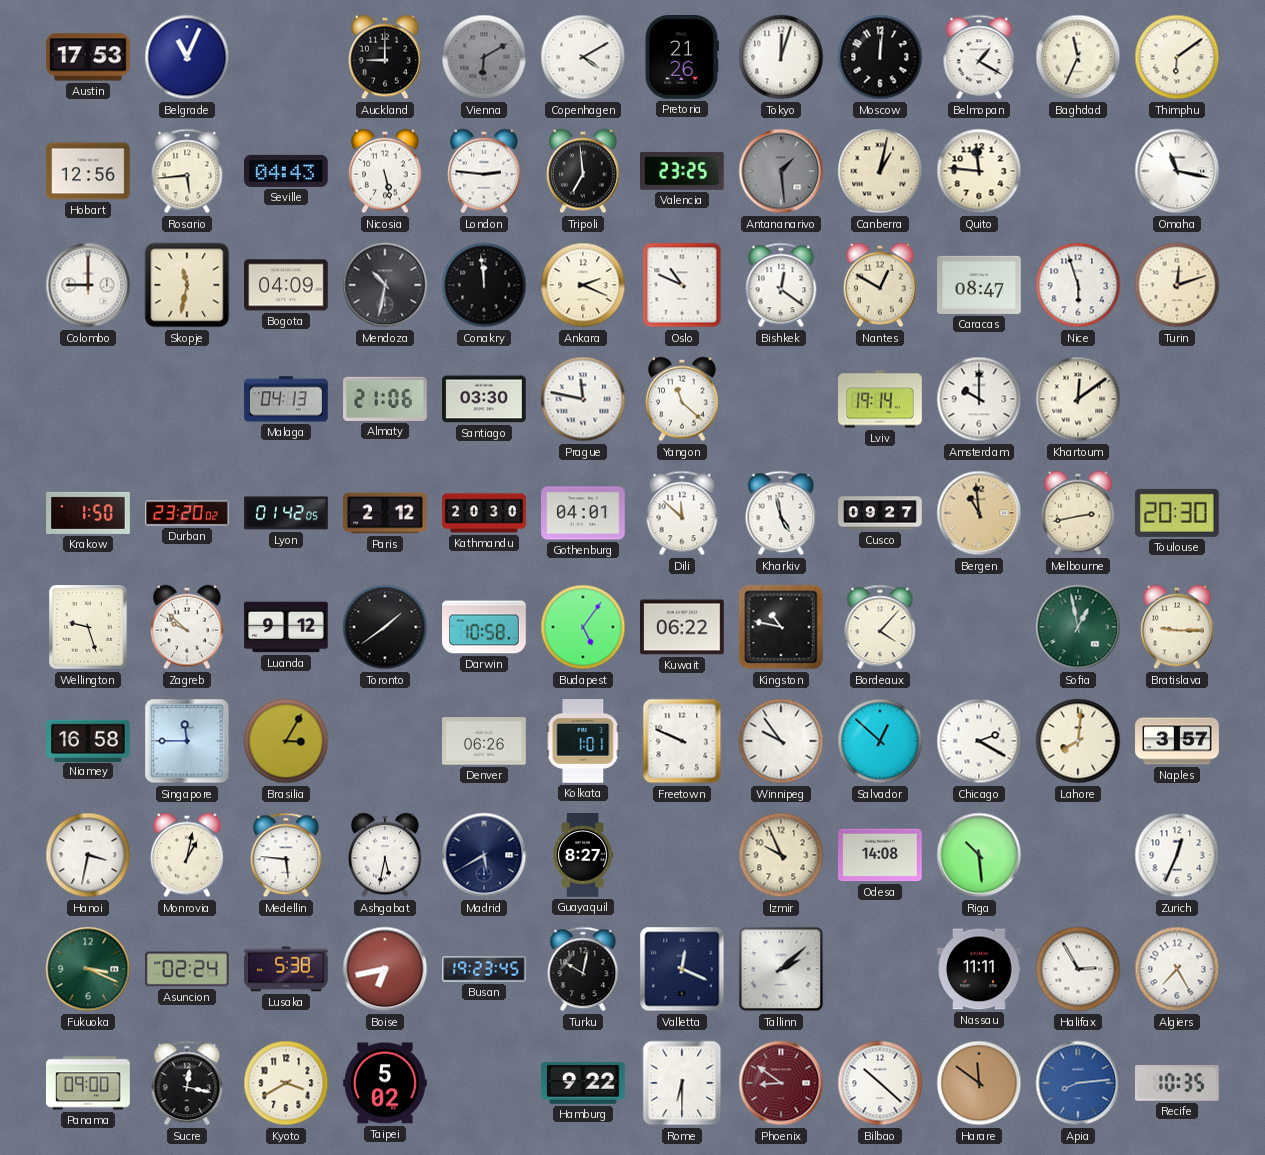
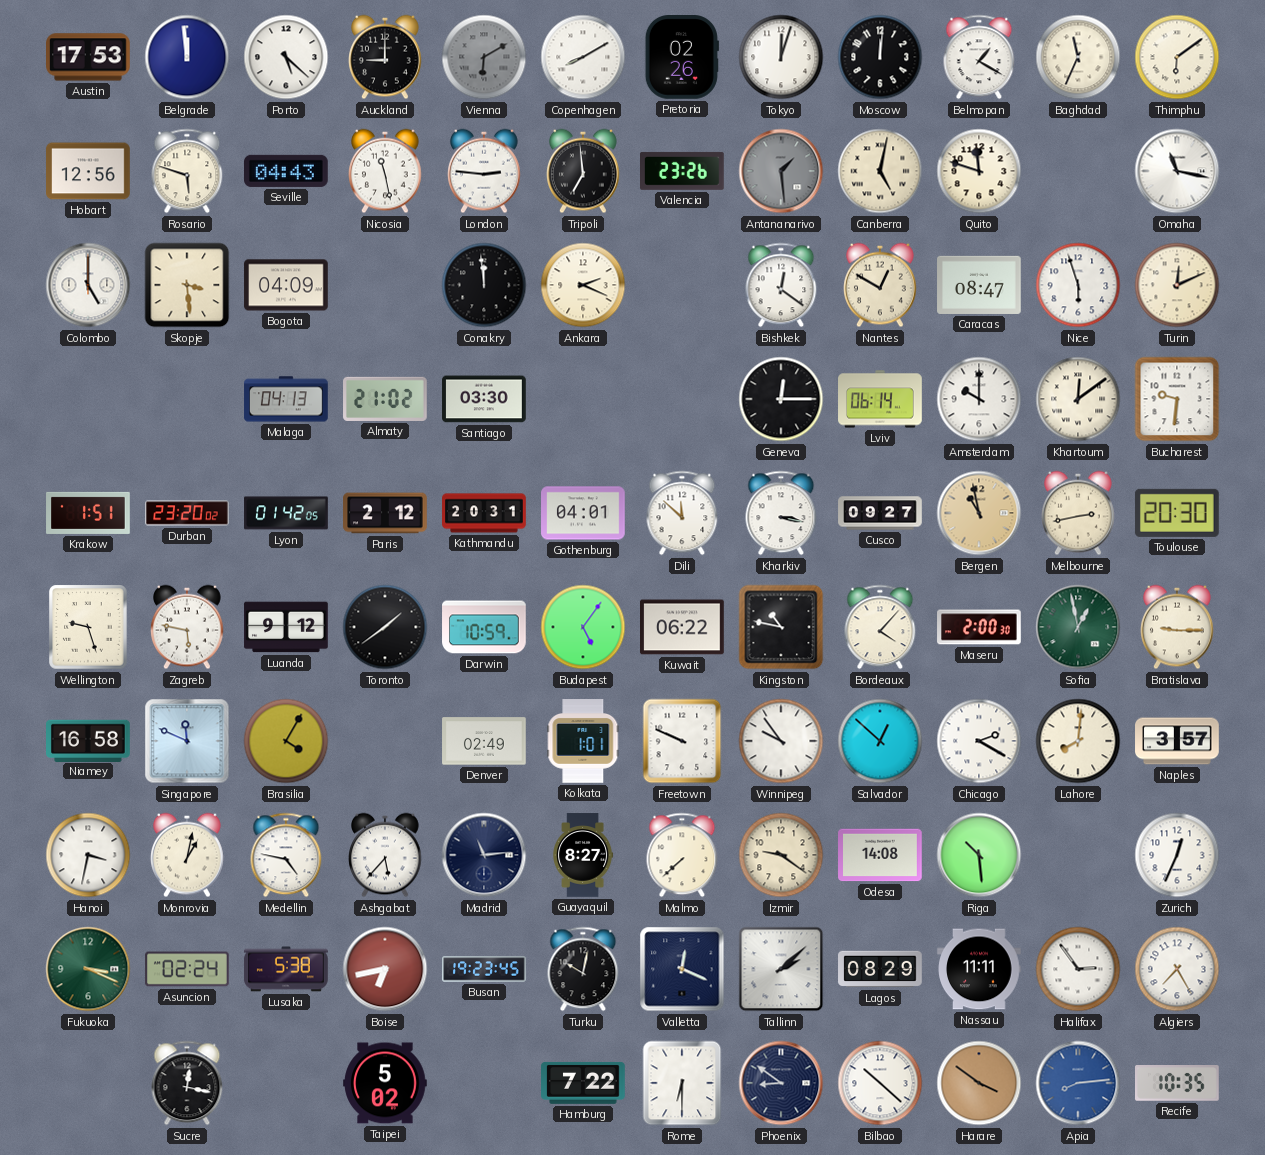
Belgrade: 11:04 -> 11:59 (187, 57)
Porto: none -> 5:22 (286, 57)
Copenhagen: 4:10 -> 8:10 (583, 57)
Pretoria: 21:26 -> 02:26 (682, 58)
Rosario: 5:44 -> 5:48 (187, 171)
Nicosia: 5:28 -> 11:28 (386, 171)
Valencia: 23:25 -> 23:26 (683, 171)
Canberra: 1:02 -> 5:02 (880, 171)
Quito: 11:46 -> 11:48 (979, 171)
Colombo: 9:00 -> 5:00 (88, 285)
Skopje: 11:32 -> 3:29 (187, 285)
Mendoza: 10:32 -> none (385, 285)
Oslo: 10:49 -> none (682, 285)
Turin: 12:12 -> 12:11 (1177, 285)
Almaty: 21:06 -> 21:02 (385, 399)
Prague: 11:47 -> none (583, 399)
Yangon: 11:22 -> none (683, 399)
Geneva: none -> 12:15 (781, 399)
Lviv: 19:14 -> 06:14 (880, 399)
Bucharest: none -> 9:31 (1177, 399)
Krakow: 1:50 -> 1:51 (88, 513)
Kathmandu: 20:30 -> 20:31 (484, 513)
Kharkiv: 4:58 -> 3:17 (781, 513)
Bergen: 10:59 -> 10:58 (979, 513)
Zagreb: 9:52 -> 5:47 (188, 627)
Darwin: 10:58 -> 10:59 (484, 627)
Maseru: none -> 2:00 (979, 627)
Singapore: 11:45 -> 11:49 (187, 741)
Brasilia: 3:05 -> 4:05 (286, 741)
Denver: 06:26 -> 02:49 (484, 741)
Medellin: 5:46 -> 4:47 (286, 855)
Ashgabat: 5:32 -> 5:37 (386, 855)
Madrid: 5:40 -> 11:14 (484, 855)
Malmo: none -> 7:38 (682, 855)
Izmir: 9:56 -> 9:21 (781, 855)
Lagos: none -> 08:29 (880, 969)
Halifax: 2:55 -> 2:54 (1078, 969)
Panama: 09:00 -> none (89, 1083)
Kyoto: 3:40 -> none (286, 1083)
Hamburg: 9:22 -> 7:22 (583, 1083)
Phoenix dial: burgundy -> navy (781, 1083)
Harare: 11:51 -> 3:51 (979, 1083)
